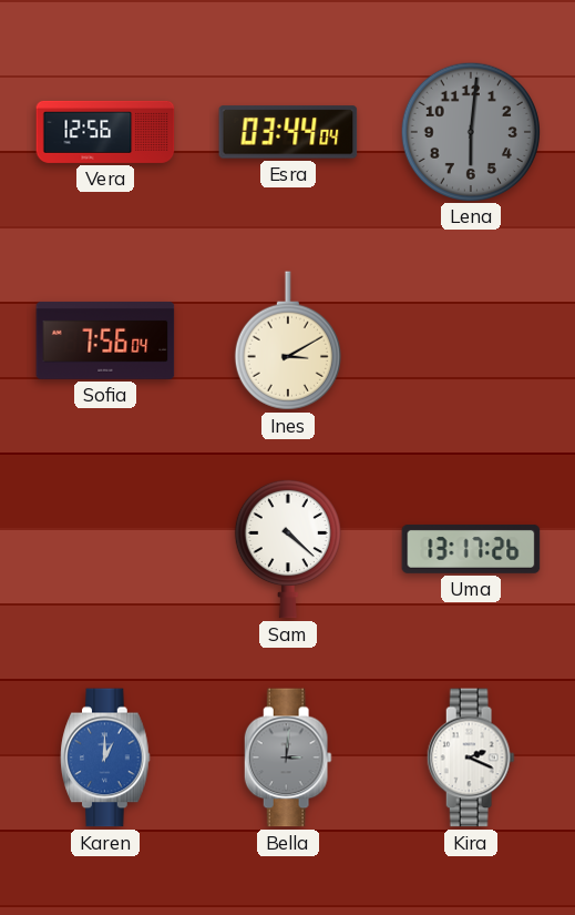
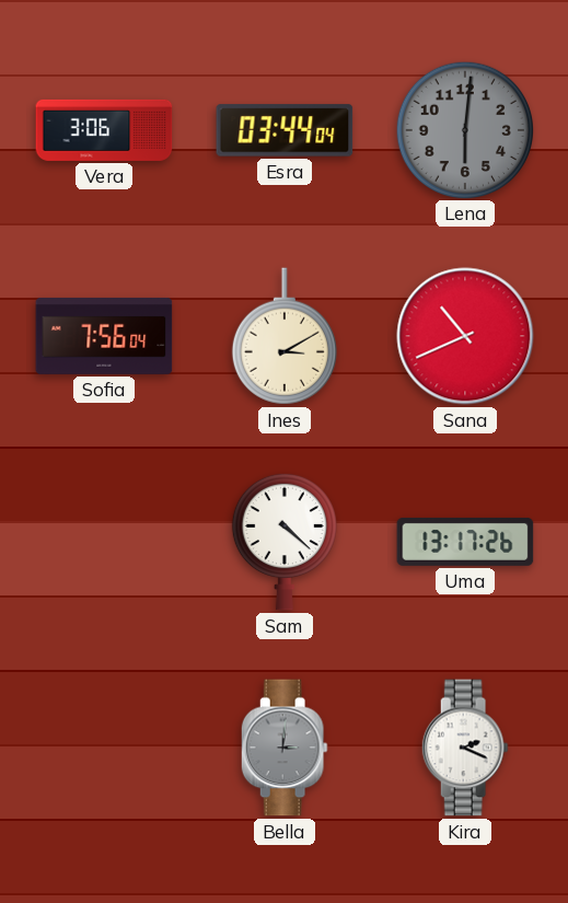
Vera: 12:56 -> 3:06 (104, 130)
Sana: none -> 10:41 (465, 336)
Karen: 1:00 -> none (105, 758)
